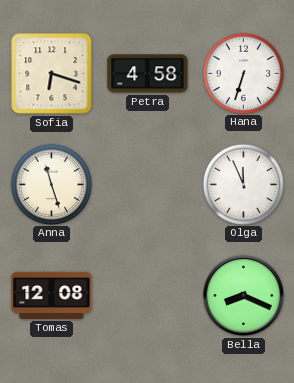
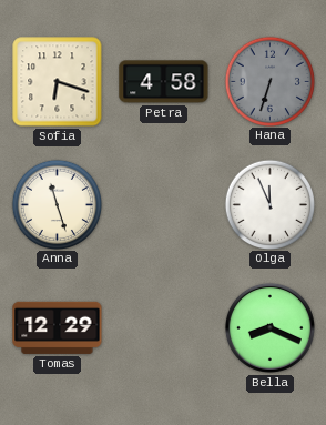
Hana dial: white -> grey (269, 81)
Tomas: 12:08 -> 12:29 (58, 327)
